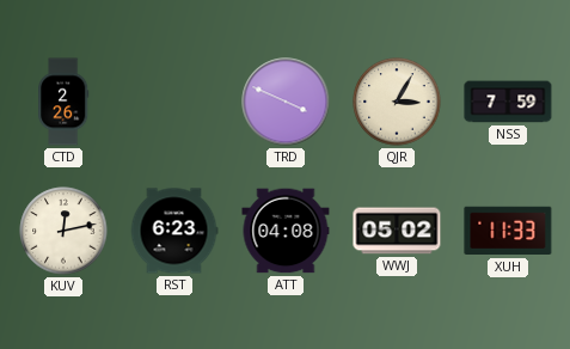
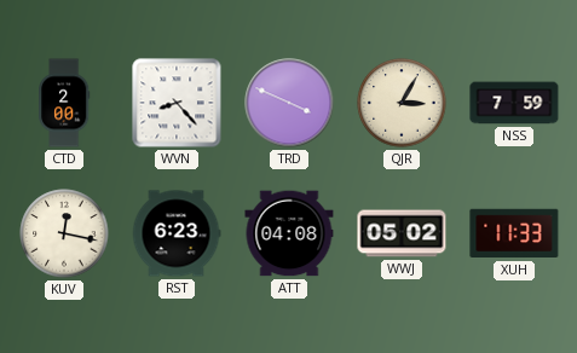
CTD: 2:26 -> 2:00 (64, 103)
WVN: none -> 8:23 (177, 103)
KUV: 12:13 -> 12:17 (64, 233)
